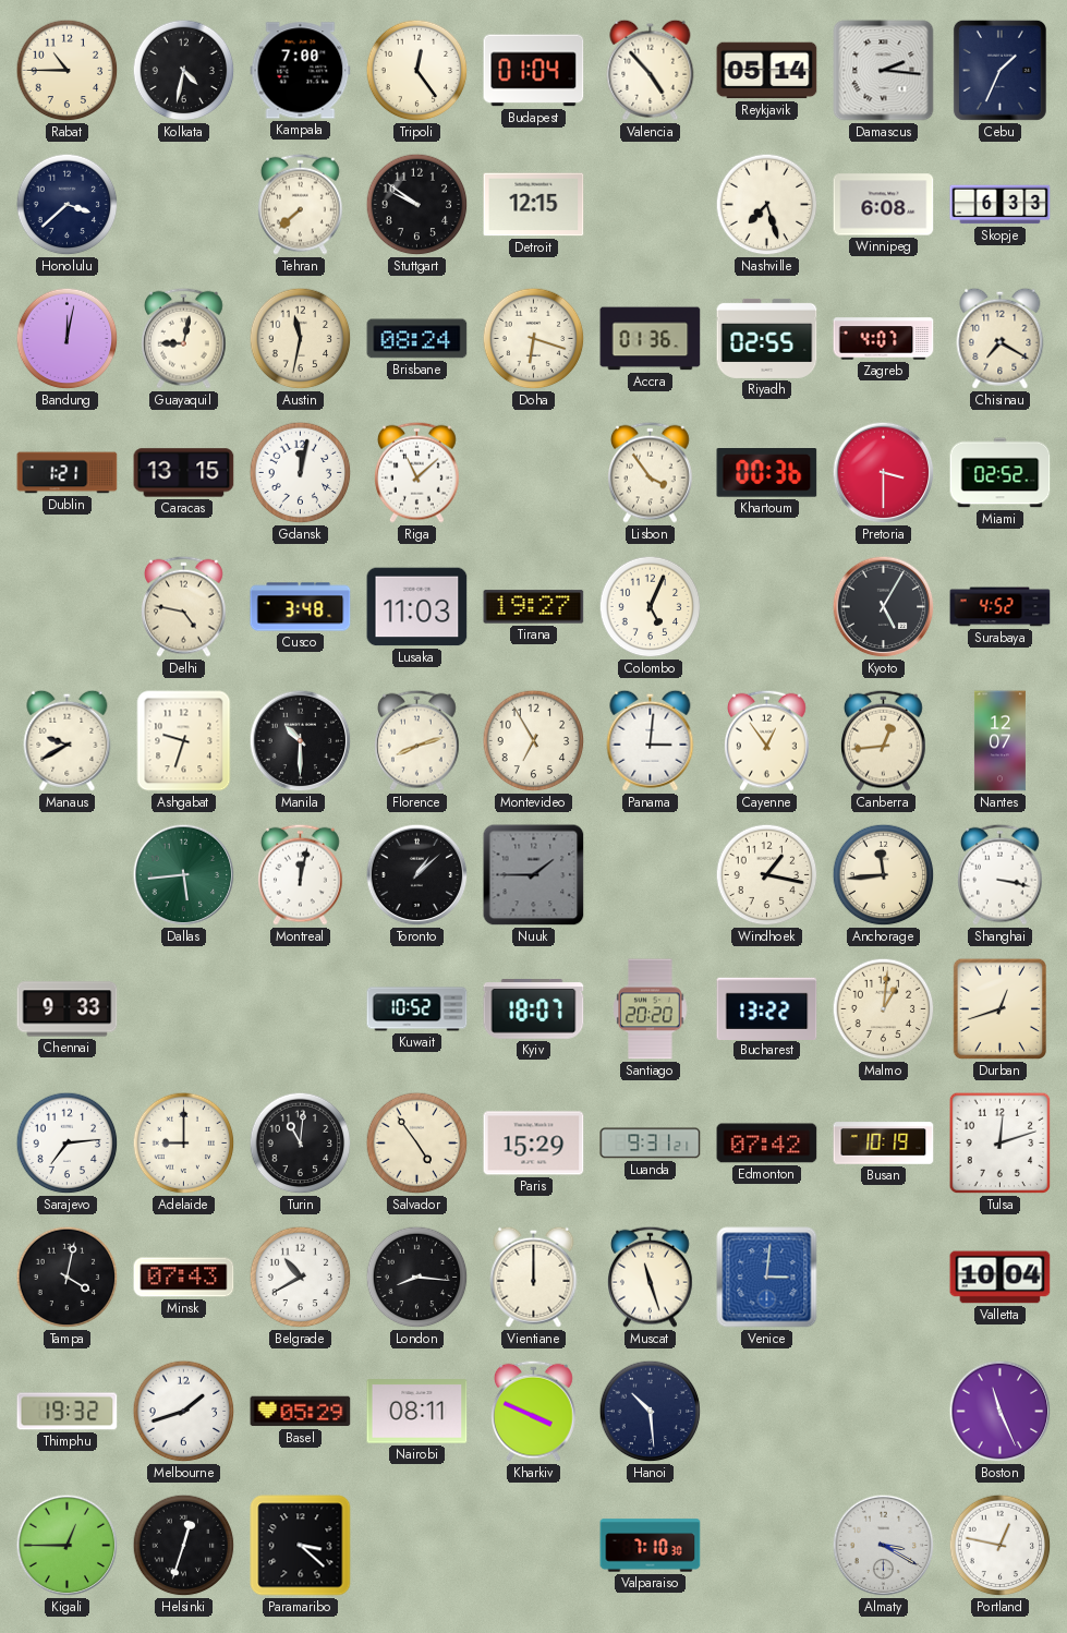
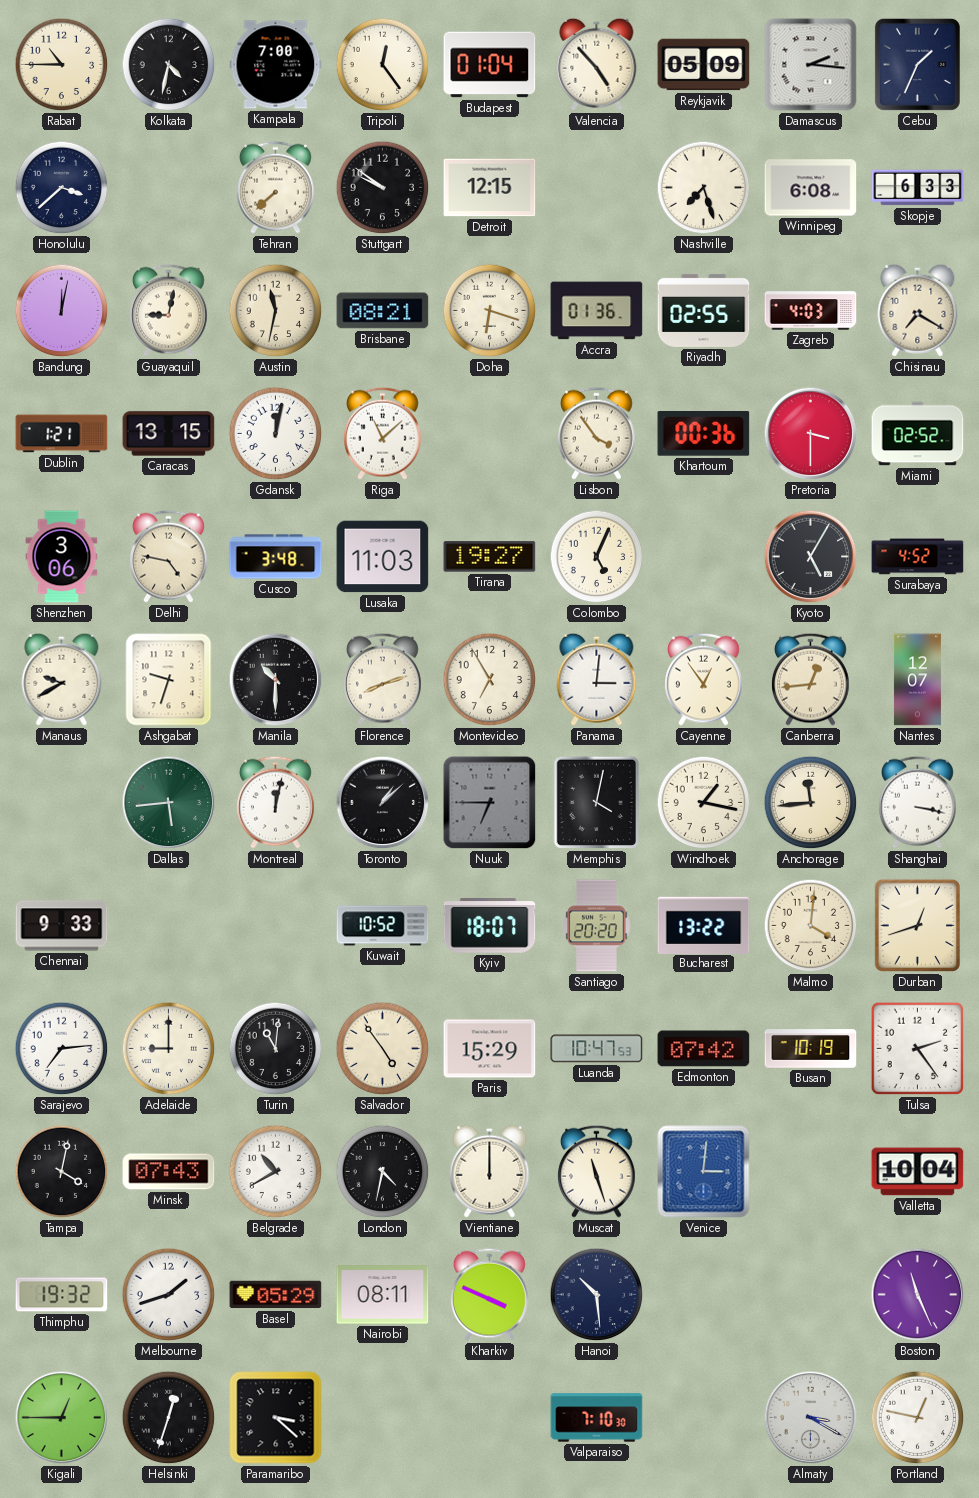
Reykjavik: 05:14 -> 05:09 (704, 65)
Brisbane: 08:24 -> 08:21 (383, 311)
Zagreb: 4:07 -> 4:03 (811, 311)
Shenzhen: none -> 3:06 (62, 557)
Nuuk: 1:45 -> 6:45 (490, 803)
Memphis: none -> 4:02 (596, 803)
Malmo: 1:01 -> 4:01 (811, 926)
Luanda: 9:31 -> 10:47 (597, 1049)
Tulsa: 12:12 -> 2:24 (918, 1049)
London: 8:16 -> 4:32 (383, 1172)
